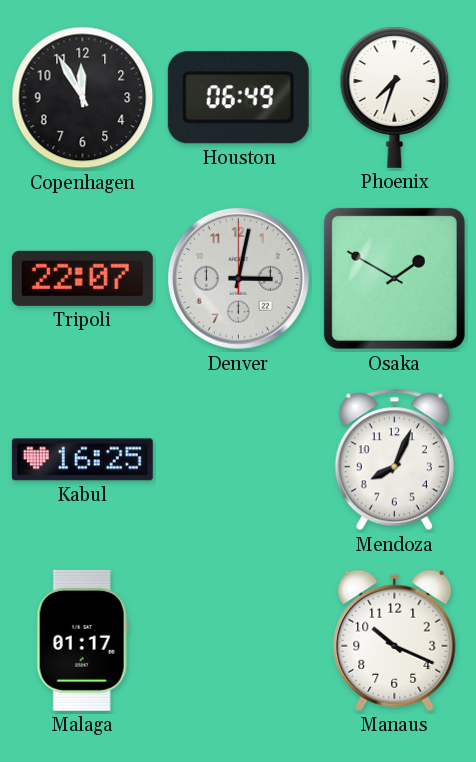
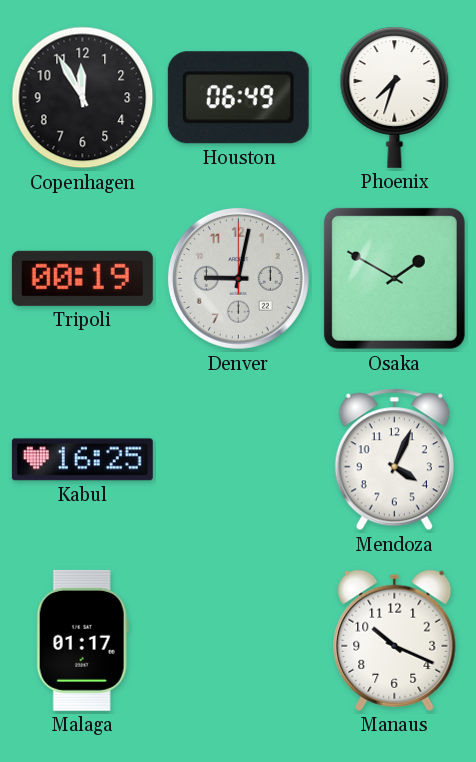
Tripoli: 22:07 -> 00:19 (82, 278)
Denver: 3:02 -> 9:02 (238, 278)
Mendoza: 8:04 -> 4:04 (394, 460)
